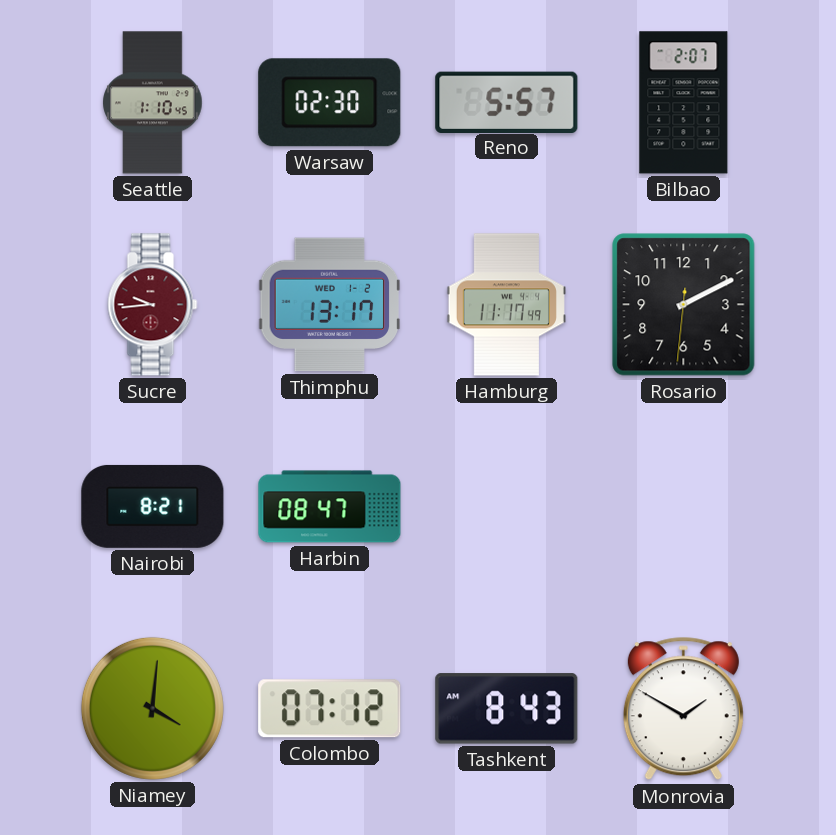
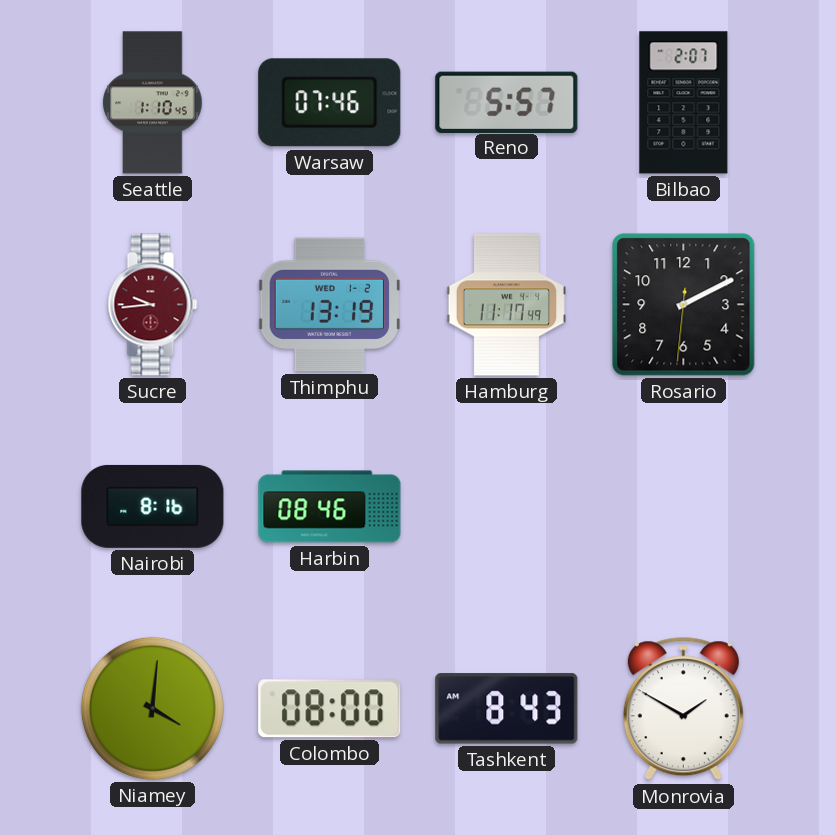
Warsaw: 02:30 -> 07:46 (330, 103)
Thimphu: 13:17 -> 13:19 (330, 305)
Nairobi: 8:21 -> 8:16 (153, 506)
Harbin: 08:47 -> 08:46 (330, 507)
Colombo: 07:12 -> 08:00 (330, 709)
